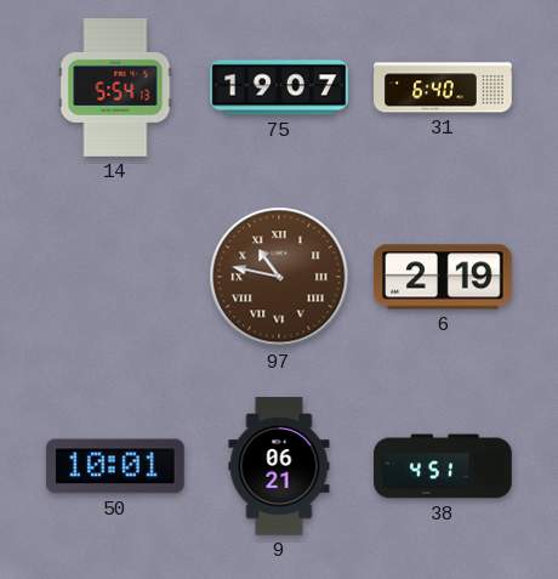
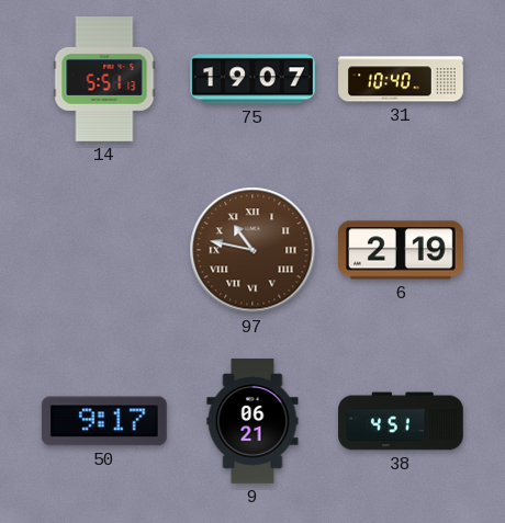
14: 5:54 -> 5:51 (104, 79)
31: 6:40 -> 10:40 (401, 79)
50: 10:01 -> 9:17 (105, 421)
